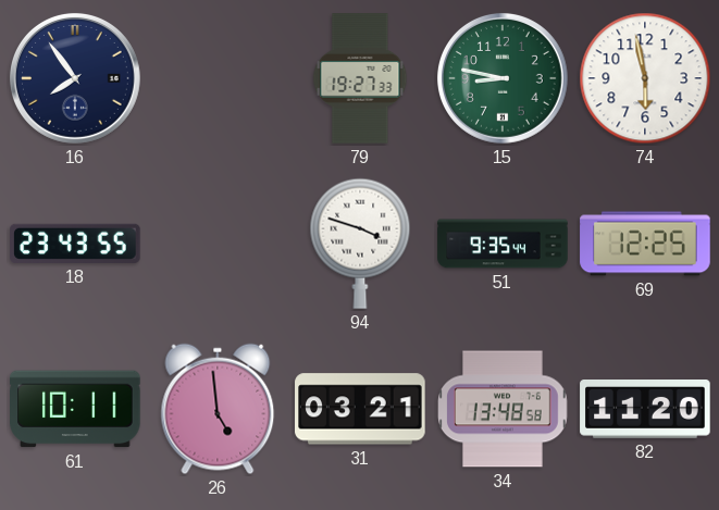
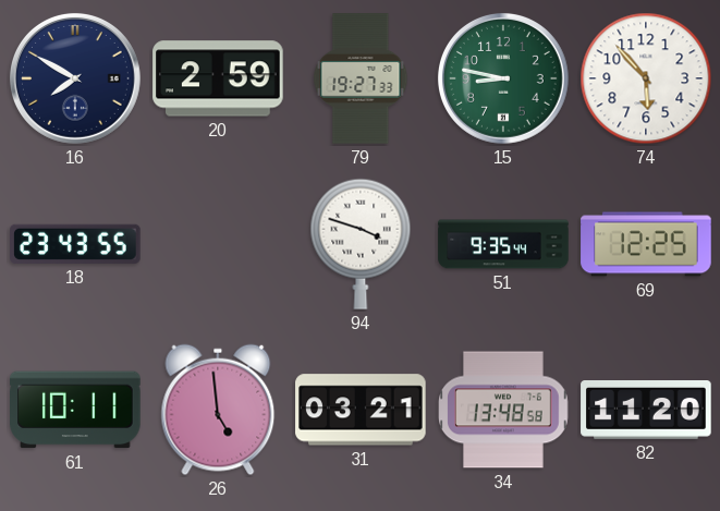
16: 7:54 -> 7:50 (75, 78)
20: none -> 2:59 (218, 78)
74: 5:58 -> 5:53 (646, 78)
